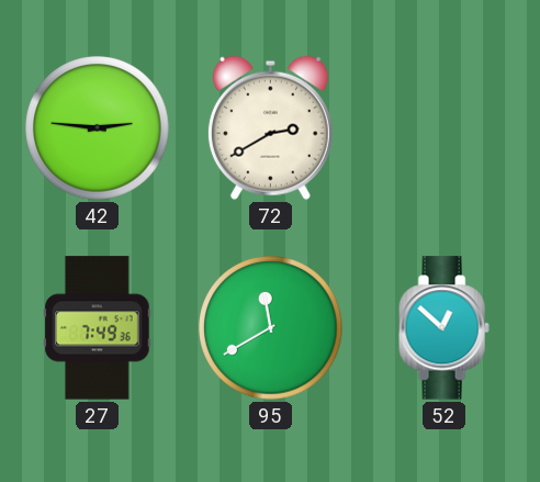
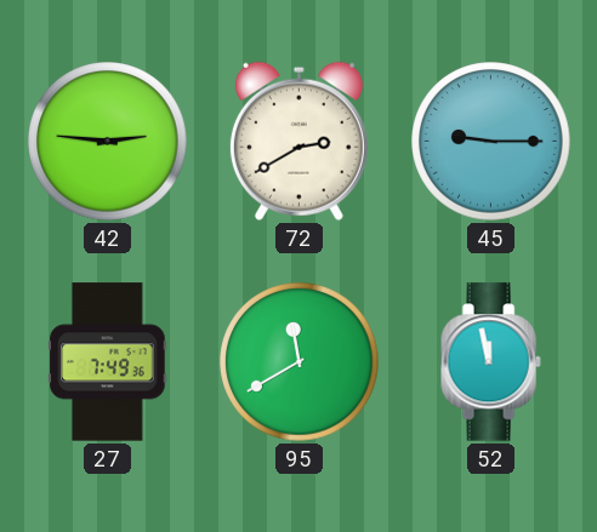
45: none -> 9:15 (491, 142)
52: 12:52 -> 11:58 (490, 362)
